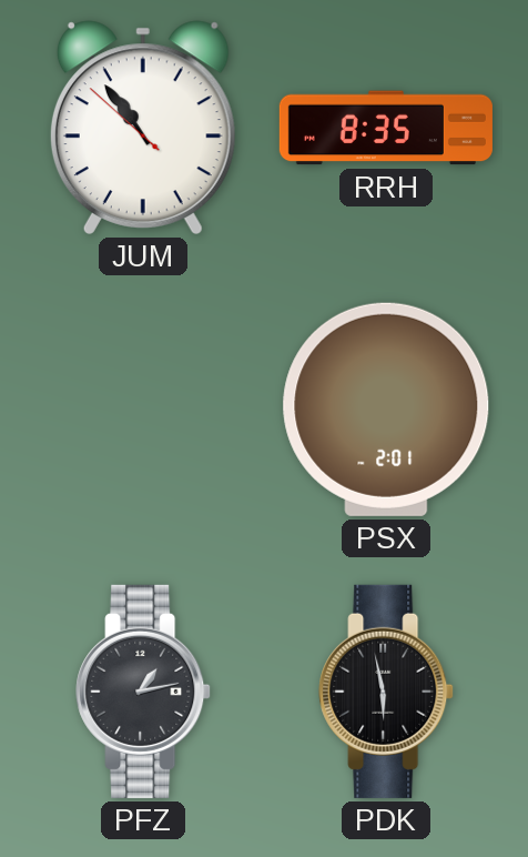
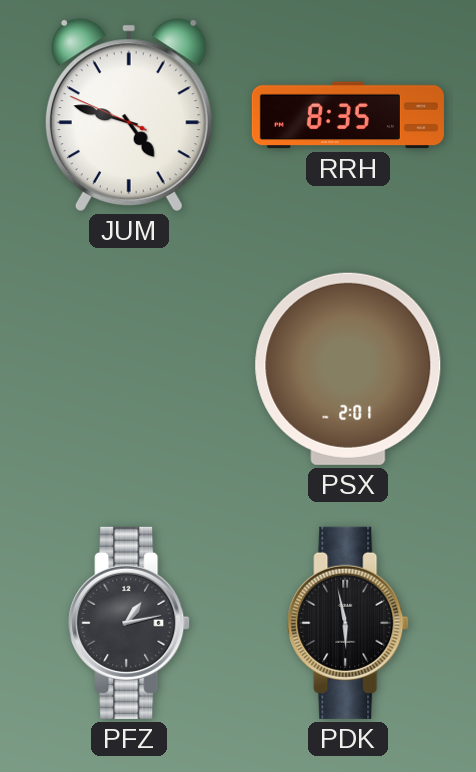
JUM: 10:53 -> 4:47 (129, 115)
